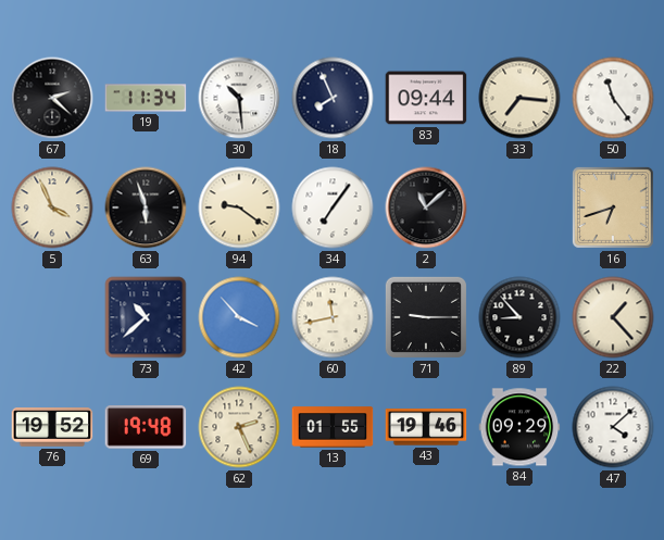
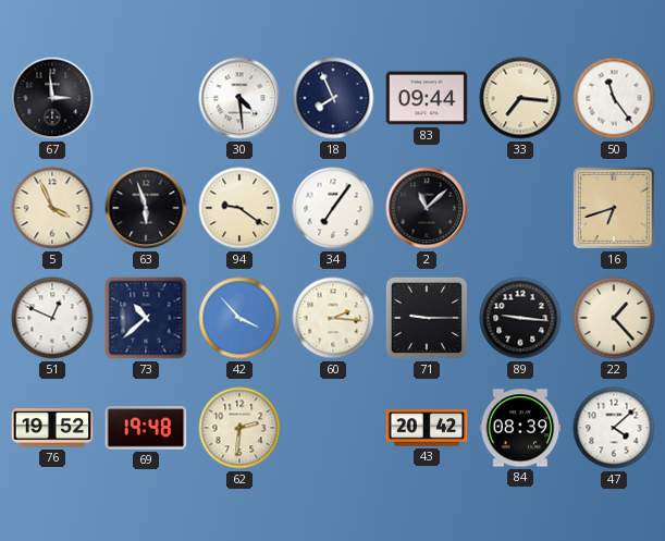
67: 2:22 -> 2:59 (52, 98)
19: 11:34 -> none (146, 98)
30: 10:29 -> 4:29 (239, 98)
51: none -> 12:49 (52, 318)
60: 11:43 -> 2:16 (333, 318)
89: 8:53 -> 9:16 (520, 318)
62: 2:26 -> 2:31 (239, 428)
13: 01:55 -> none (333, 427)
43: 19:46 -> 20:42 (427, 428)
84: 09:29 -> 08:39 (520, 428)
